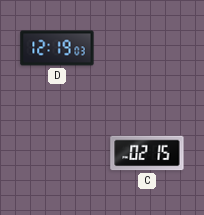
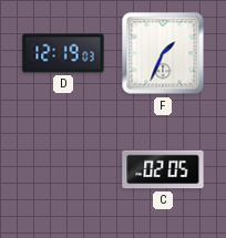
F: none -> 1:34 (163, 53)
C: 02:15 -> 02:05 (163, 169)
